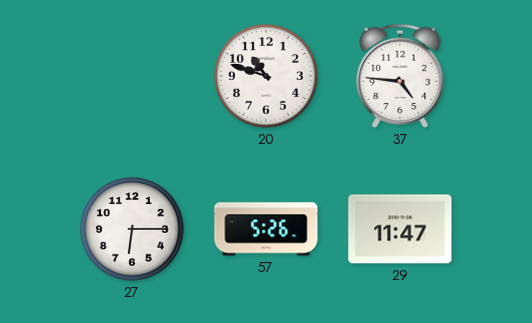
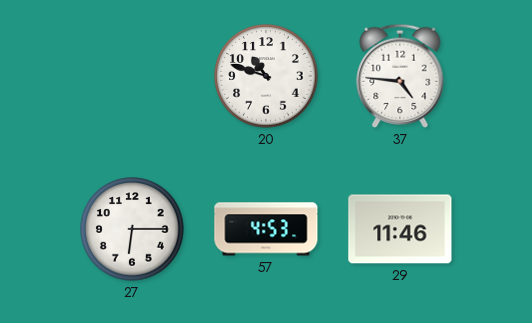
57: 5:26 -> 4:53 (266, 229)
29: 11:47 -> 11:46 (400, 229)
